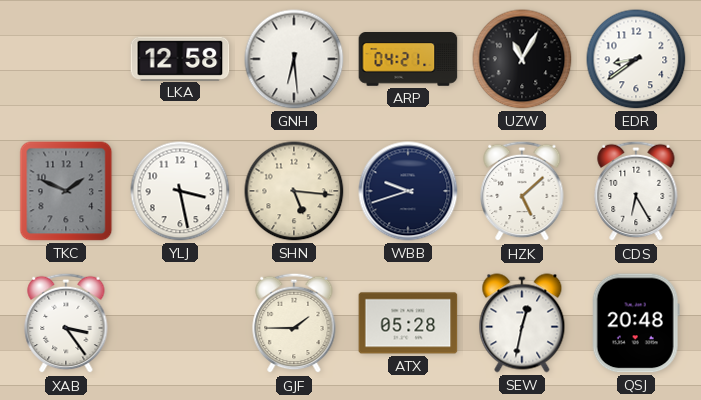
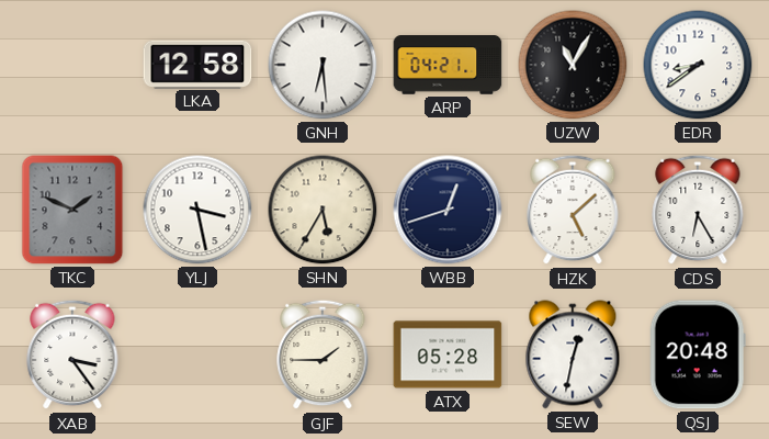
SHN: 5:16 -> 5:35 (323, 210)
WBB: 9:42 -> 12:42 (448, 210)
